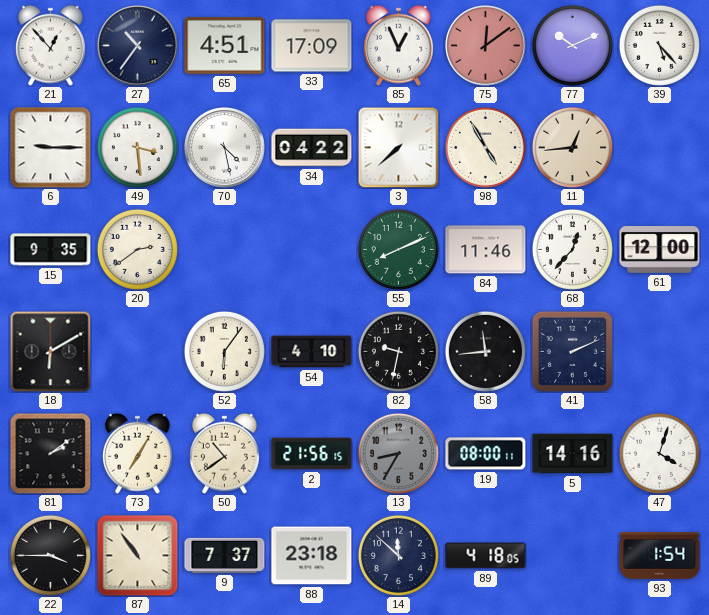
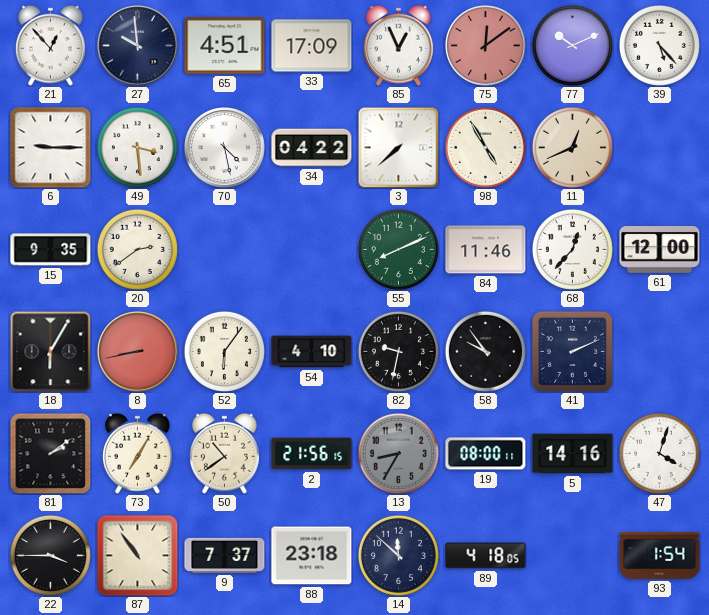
27: 10:36 -> 9:59 (138, 46)
11: 12:44 -> 12:41 (572, 147)
18: 6:10 -> 6:05 (50, 351)
8: none -> 8:43 (138, 352)
58: 11:44 -> 9:54 (485, 351)
